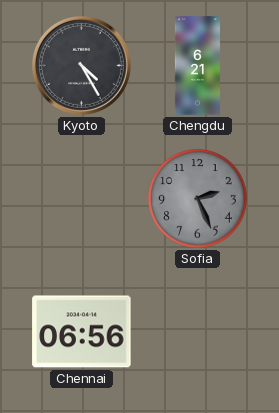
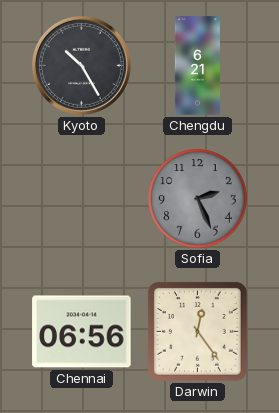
Kyoto: 4:25 -> 10:25 (81, 65)
Darwin: none -> 12:24 (197, 331)
